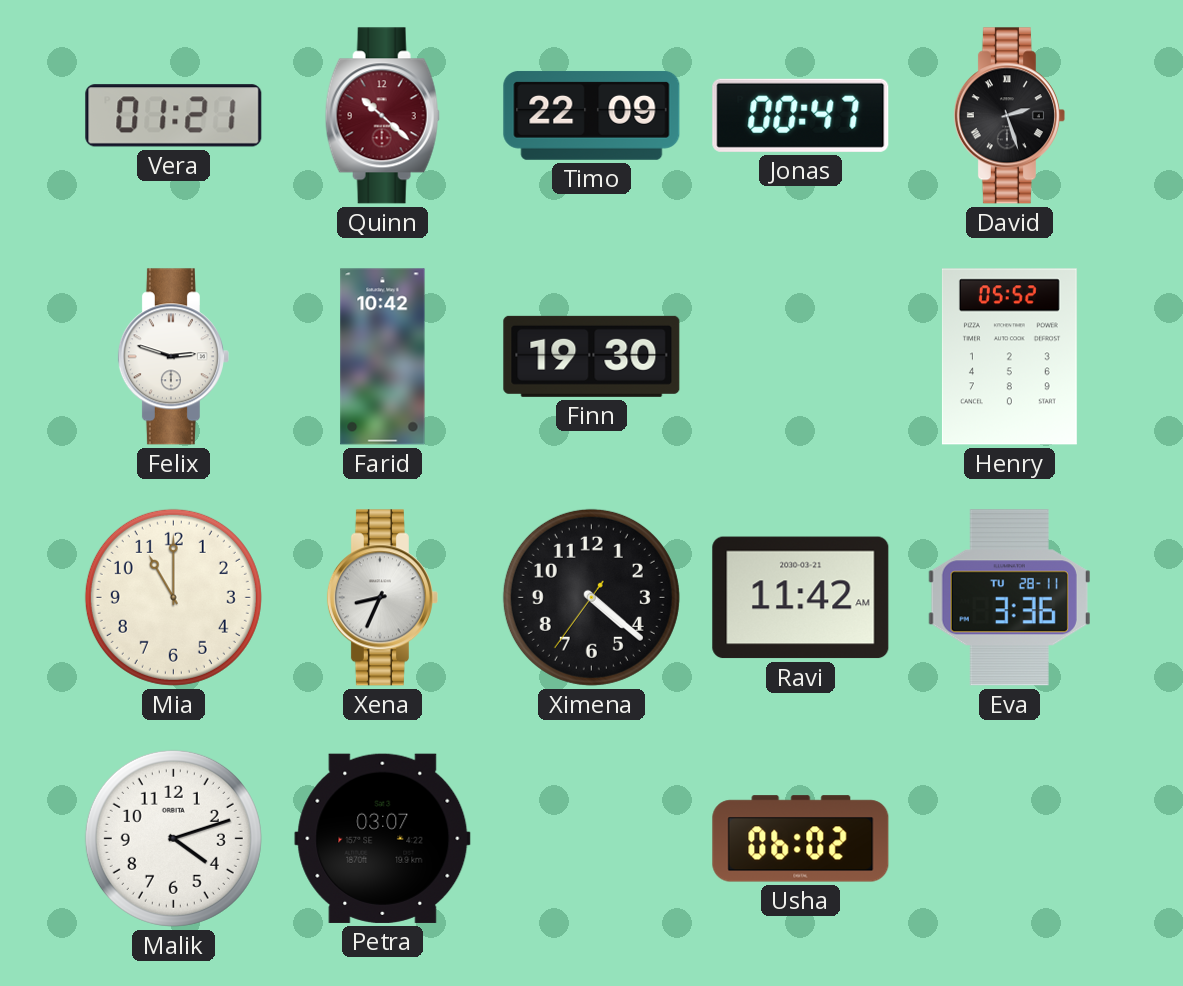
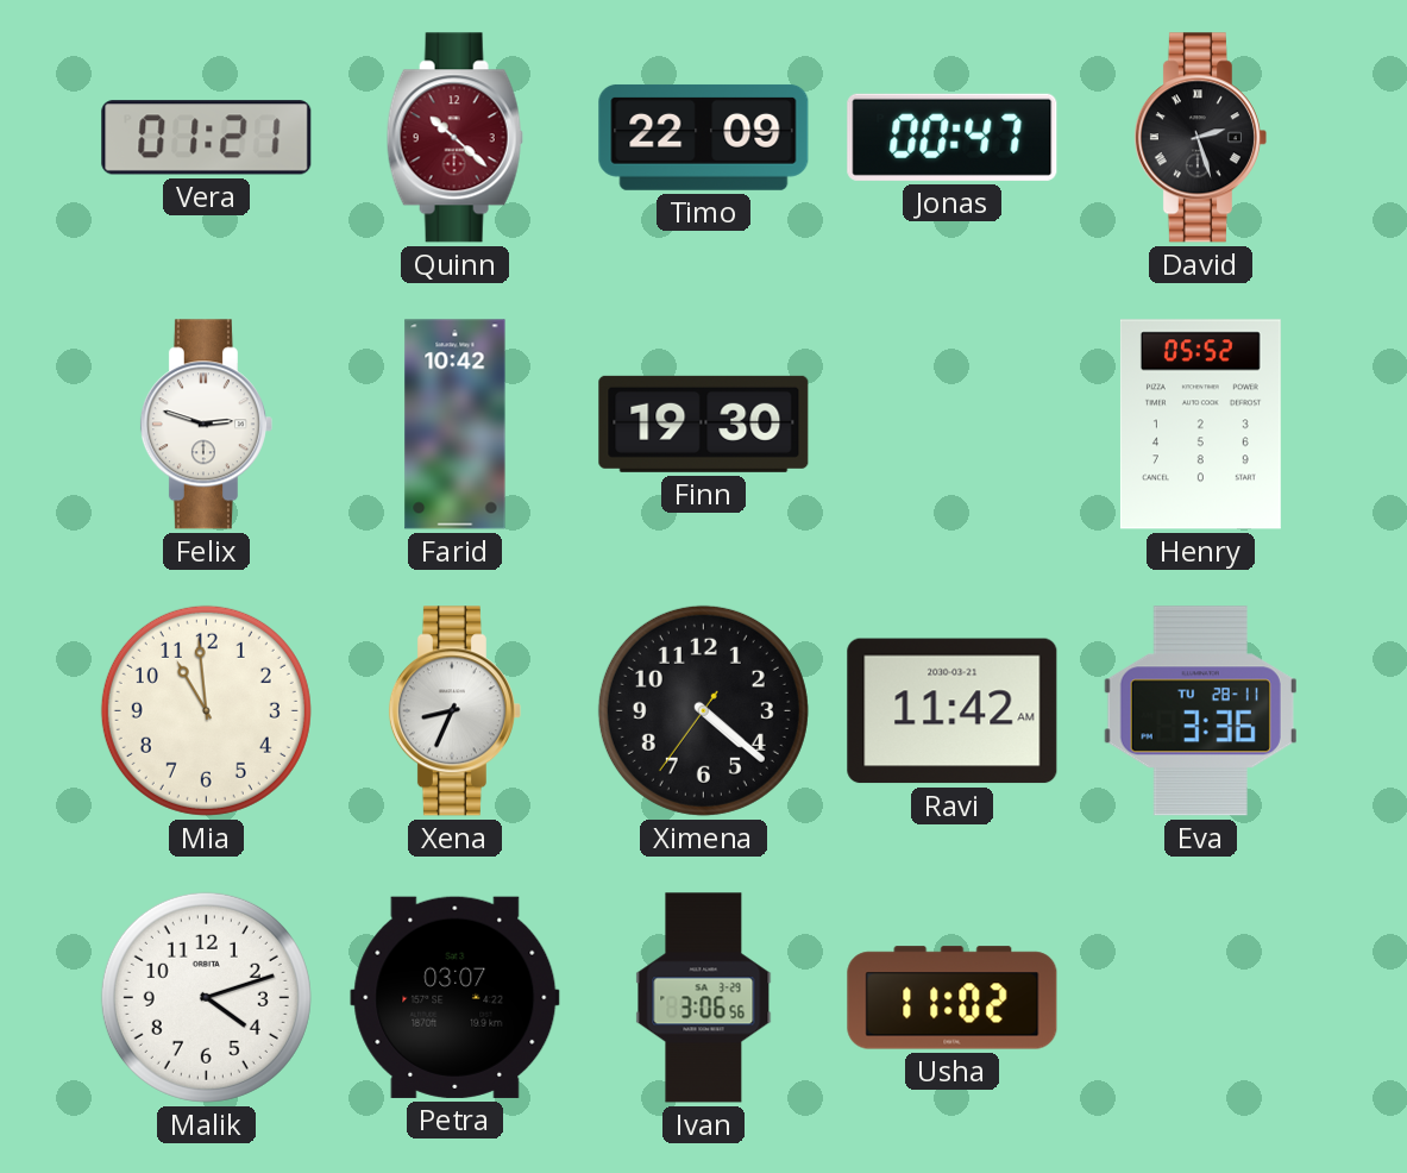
Mia: 11:00 -> 10:59 (206, 710)
Ivan: none -> 3:06 (704, 998)
Usha: 06:02 -> 11:02 (953, 998)
